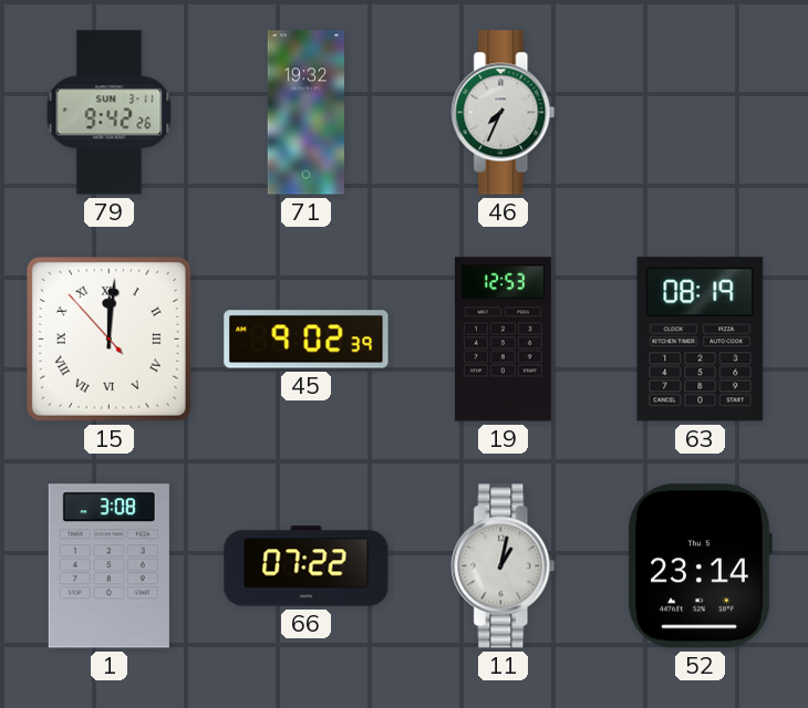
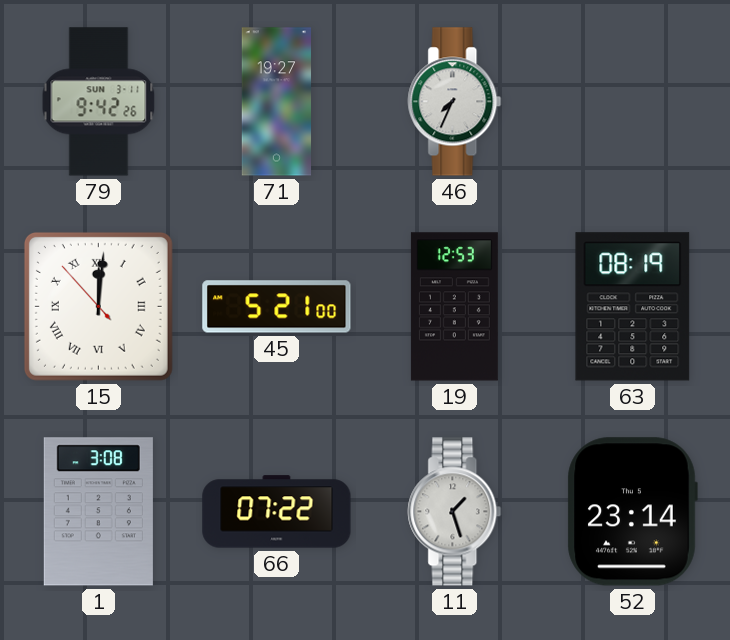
71: 19:32 -> 19:27 (277, 102)
45: 9:02 -> 5:21 (277, 307)
11: 1:02 -> 1:27 (455, 512)
